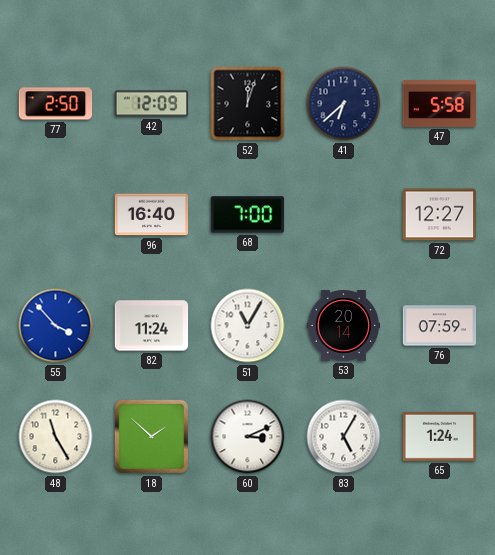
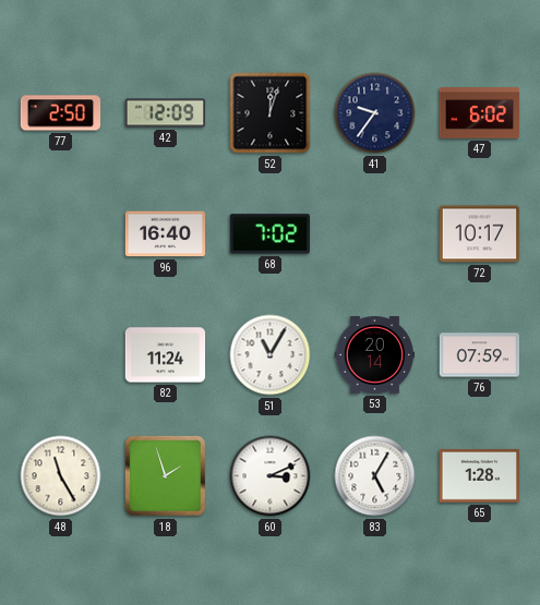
41: 6:38 -> 9:36 (375, 113)
47: 5:58 -> 6:02 (480, 113)
68: 7:00 -> 7:02 (271, 234)
72: 12:27 -> 10:17 (480, 234)
55: 3:53 -> none (56, 326)
18: 1:52 -> 1:57 (165, 475)
65: 1:24 -> 1:28 (480, 475)
